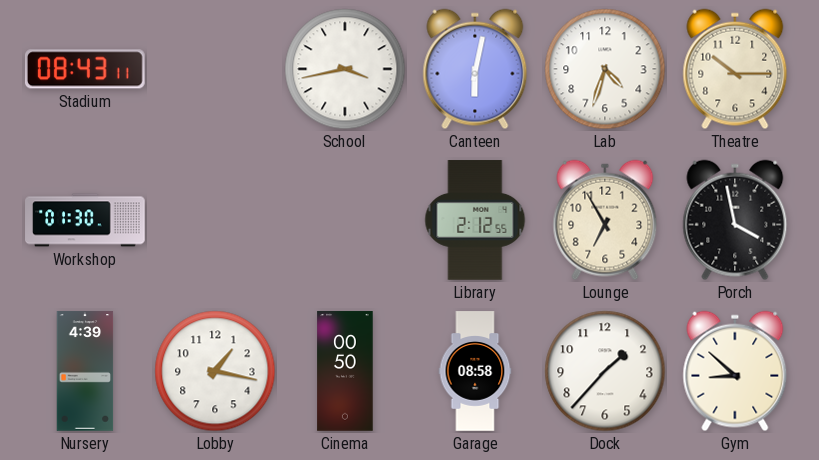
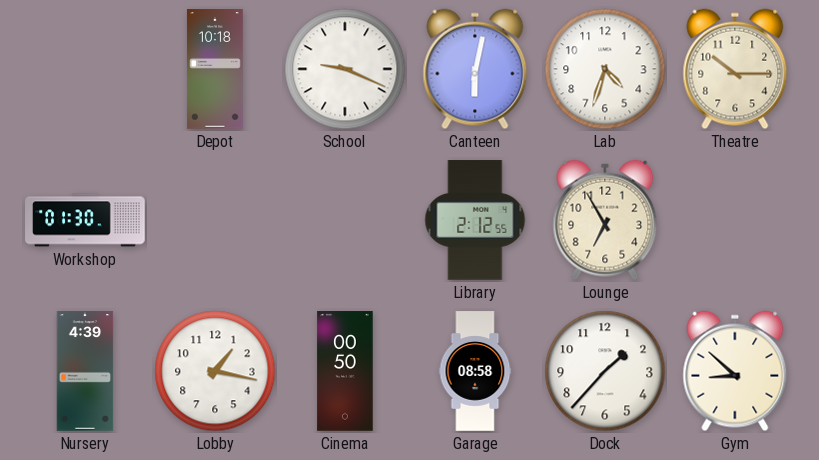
Stadium: 08:43 -> none (85, 69)
Depot: none -> 10:18 (215, 69)
School: 3:43 -> 9:19 (345, 69)
Porch: 3:58 -> none (735, 220)
